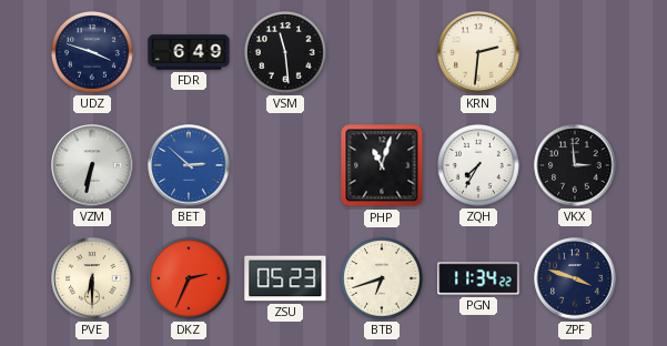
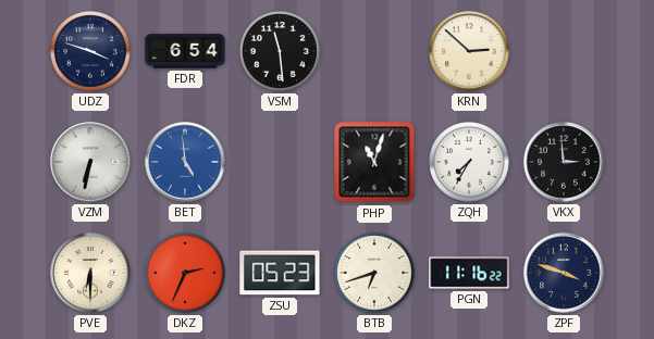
FDR: 6:49 -> 6:54 (185, 51)
KRN: 2:31 -> 2:52 (469, 51)
BET: 2:52 -> 4:59 (185, 162)
PGN: 11:34 -> 11:16 (469, 273)
